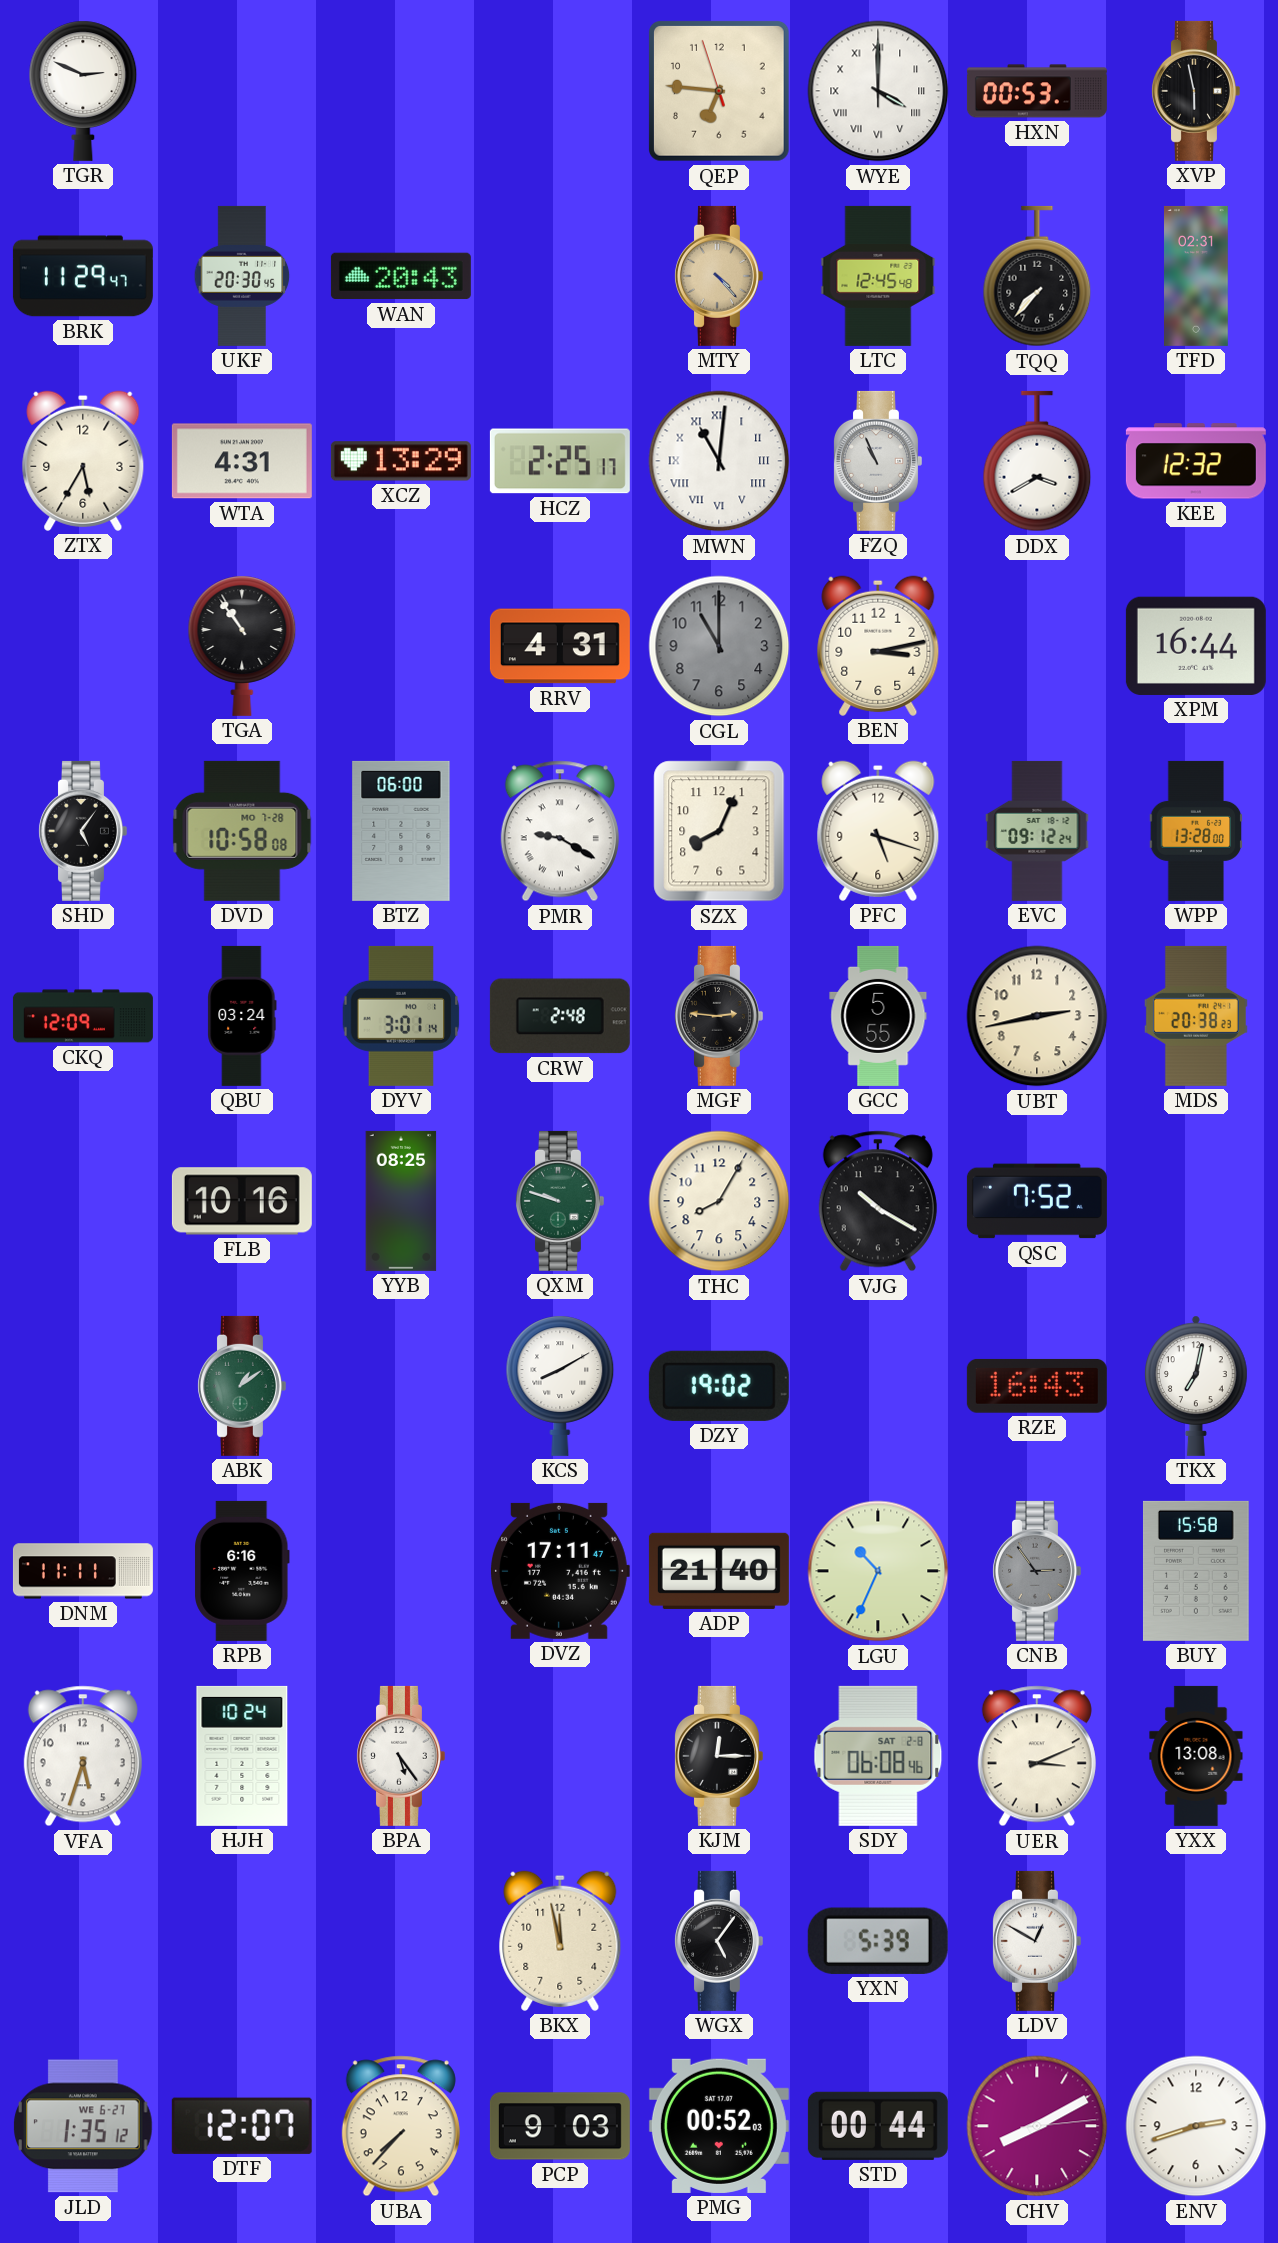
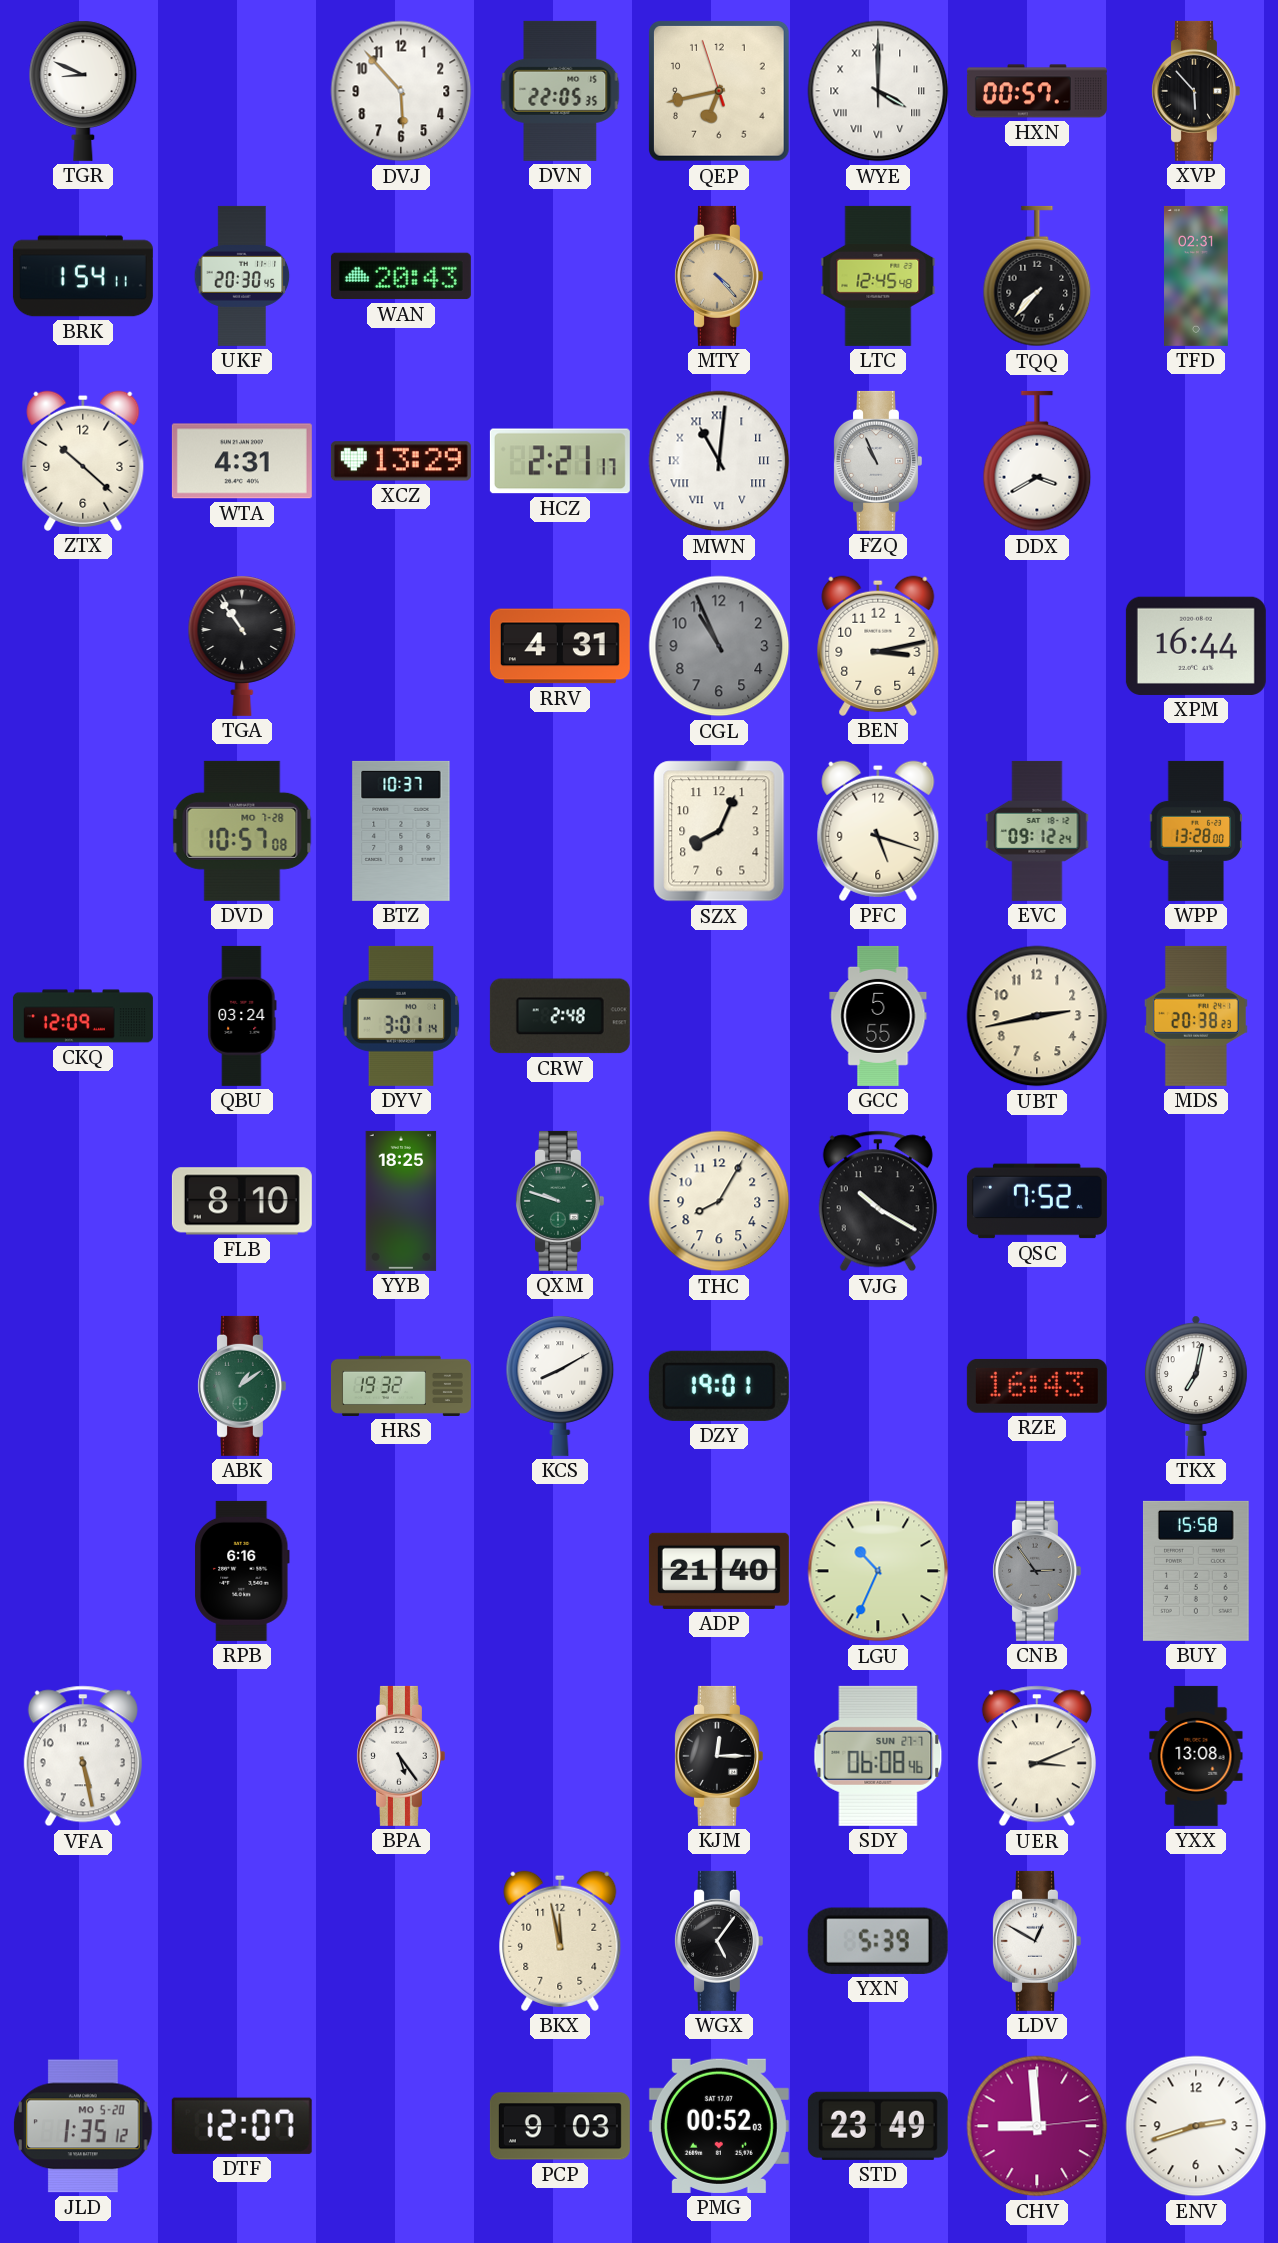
TGR: 2:49 -> 8:49 (83, 91)
DVJ: none -> 5:53 (401, 91)
DVN: none -> 22:05 (560, 91)
QEP: 6:45 -> 6:42 (720, 92)
HXN: 00:53 -> 00:57 (1037, 91)
XVP: 5:58 -> 5:53 (1195, 91)
BRK: 11:29 -> 1:54 (83, 276)
ZTX: 5:35 -> 10:22 (83, 461)
HCZ: 2:25 -> 2:21 (560, 461)
KEE: 12:32 -> none (1196, 461)
CGL: 11:00 -> 10:56 (719, 646)
SHD: 5:06 -> none (82, 831)
DVD: 10:58 -> 10:57 (242, 831)
BTZ: 06:00 -> 10:37 (401, 831)
PMR: 9:20 -> none (560, 831)
MGF: 2:46 -> none (718, 1016)
FLB: 10:16 -> 8:10 (242, 1201)
YYB: 08:25 -> 18:25 (401, 1201)
HRS: none -> 19:32 (401, 1386)
DZY: 19:02 -> 19:01 (719, 1386)
DNM: 11:11 -> none (83, 1571)
DVZ: 17:11 -> none (560, 1571)
VFA: 5:33 -> 5:28 (83, 1756)
HJH: 10:24 -> none (242, 1756)
SDY date: SAT 2-8 -> SUN 27-7 (878, 1756)
JLD date: WE 6-27 -> MO 5-20 (83, 2126)
UBA: 7:37 -> none (401, 2126)
STD: 00:44 -> 23:49 (878, 2126)
CHV: 8:10 -> 8:59 (1037, 2126)
